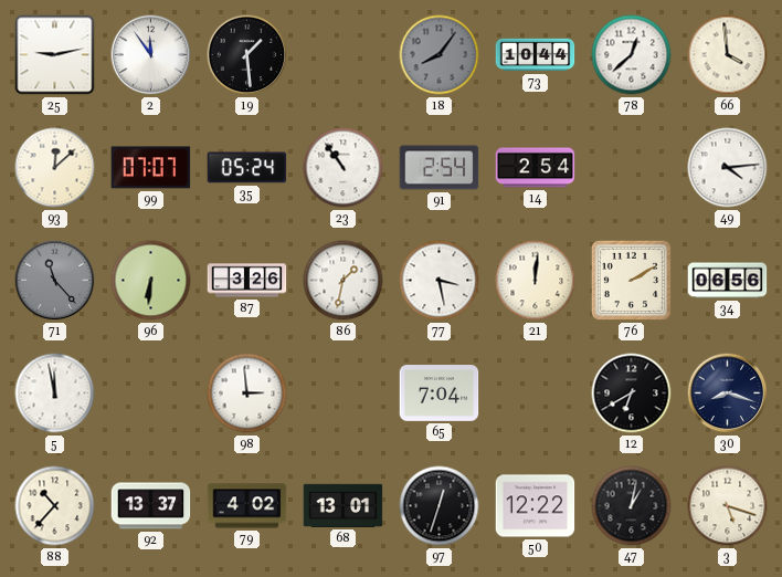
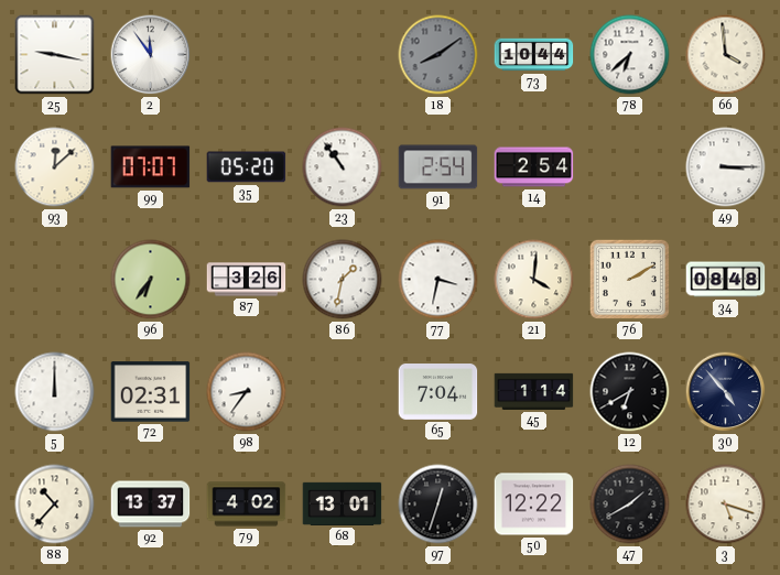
25: 9:13 -> 9:17 (55, 55)
19: 1:29 -> none (247, 55)
18: 8:06 -> 8:09 (438, 55)
78: 12:38 -> 6:38 (630, 55)
35: 05:24 -> 05:20 (247, 167)
49: 4:14 -> 3:15 (726, 167)
71: 11:23 -> none (55, 281)
96: 6:31 -> 6:36 (151, 280)
77: 3:28 -> 3:32 (438, 280)
21: 12:01 -> 4:01 (534, 280)
34: 06:56 -> 08:48 (726, 280)
5: 11:58 -> 12:00 (55, 392)
72: none -> 02:31 (151, 392)
98: 2:59 -> 8:36 (247, 392)
45: none -> 1:14 (534, 391)
30: 8:18 -> 4:53 (726, 392)
47: 1:02 -> 1:40 (630, 505)
